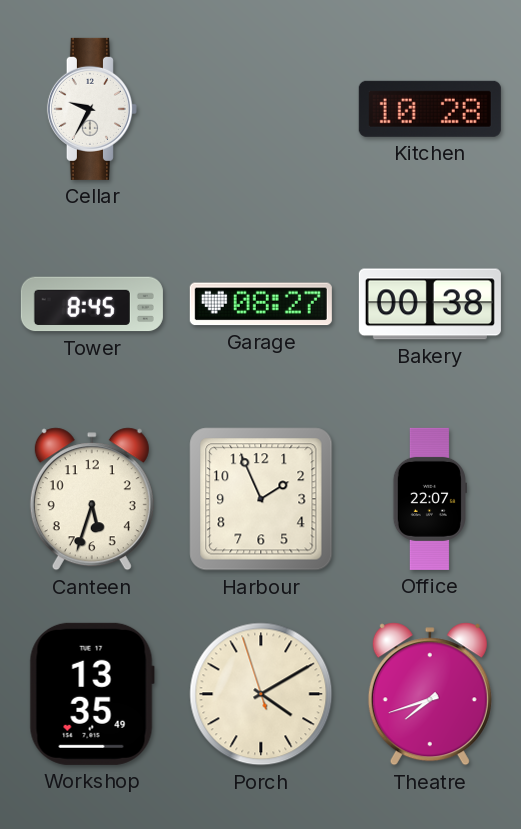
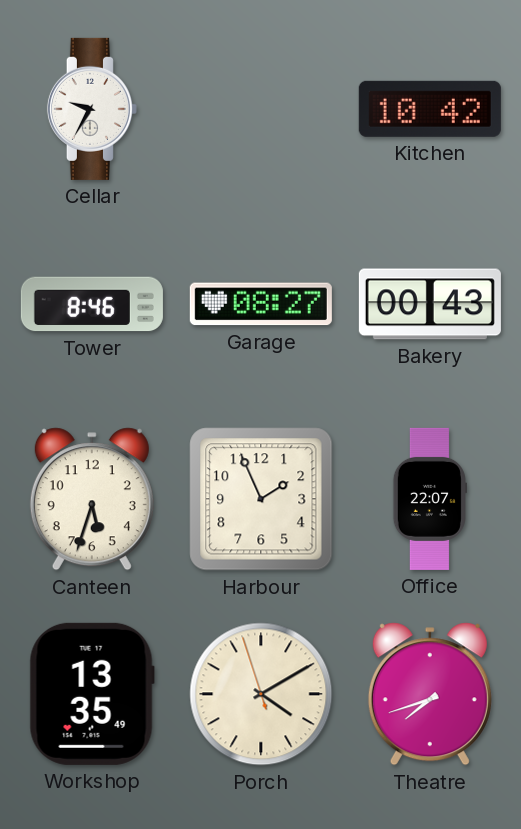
Kitchen: 10:28 -> 10:42 (430, 109)
Tower: 8:45 -> 8:46 (92, 304)
Bakery: 00:38 -> 00:43 (430, 304)
